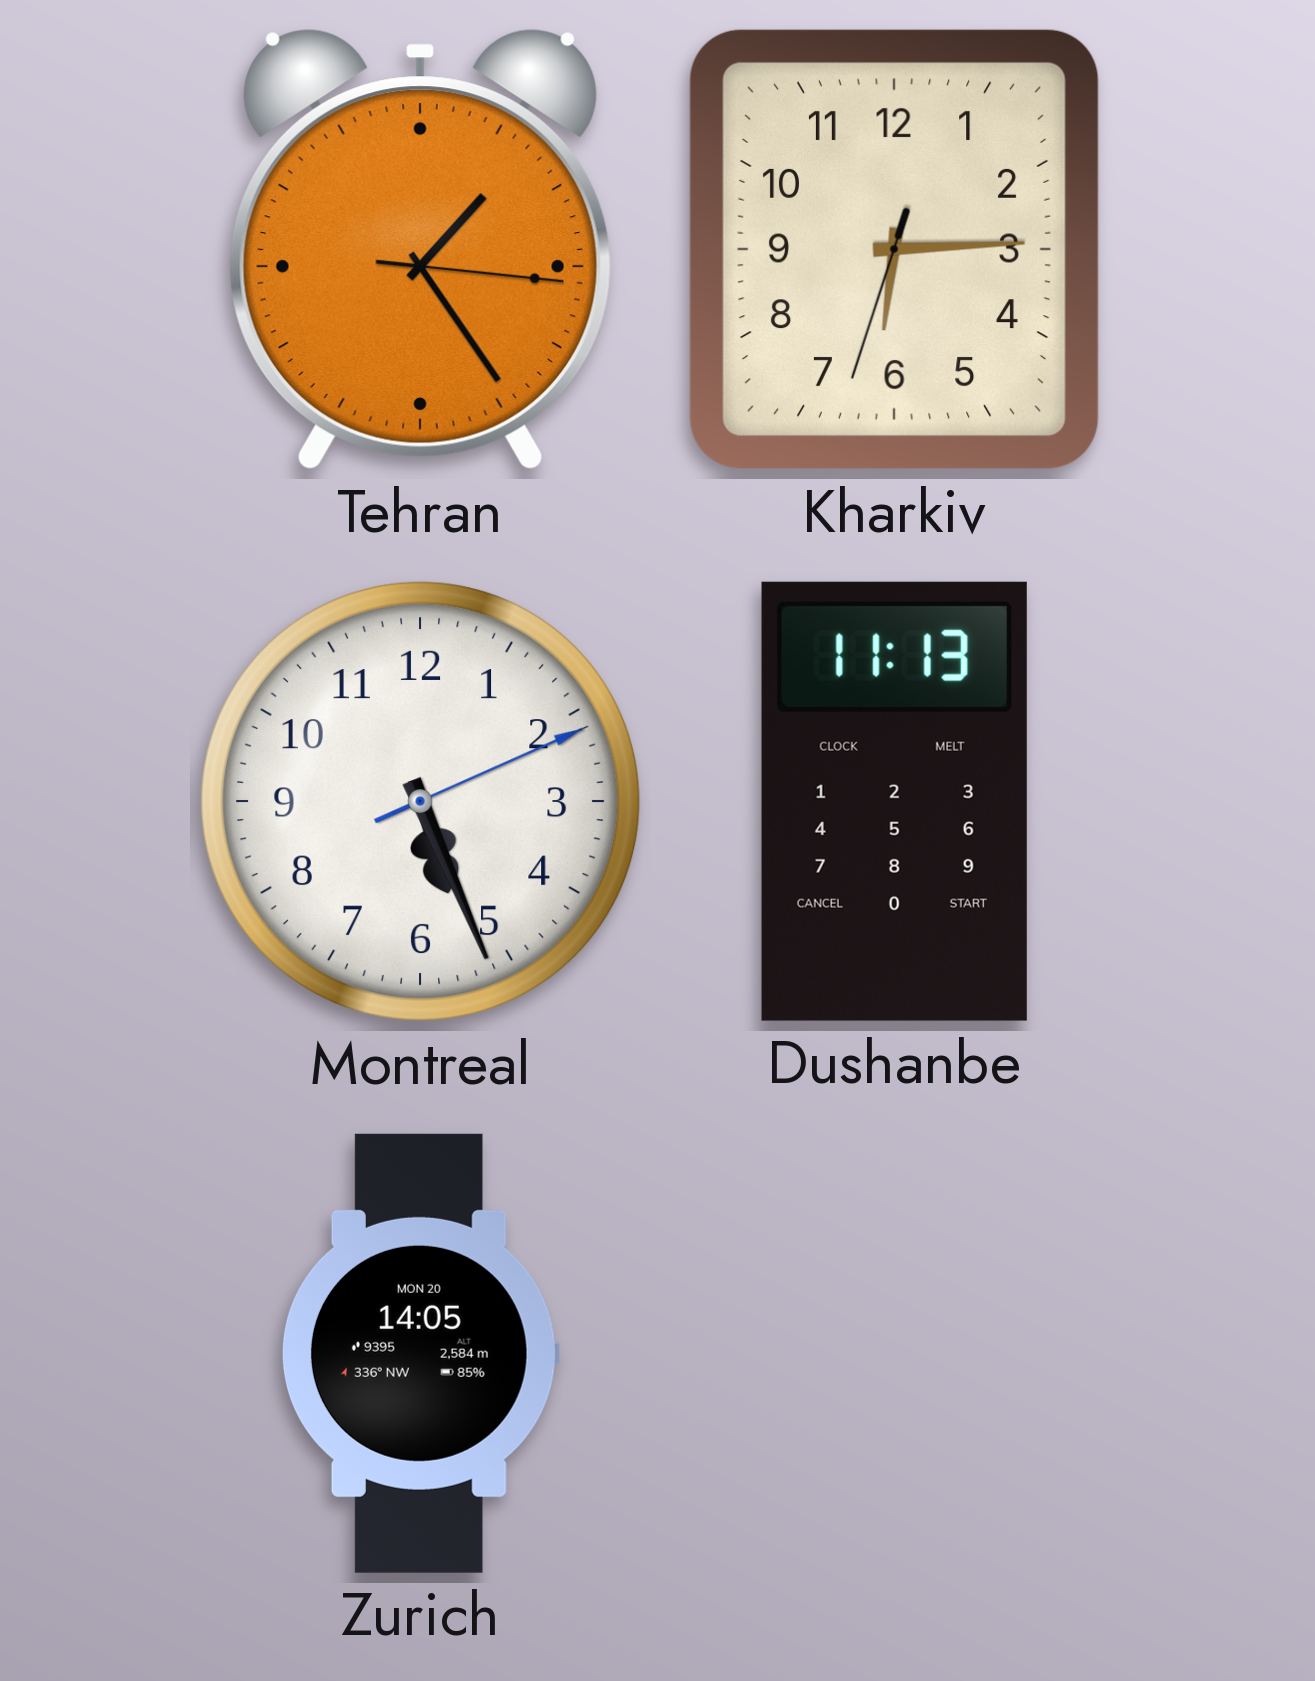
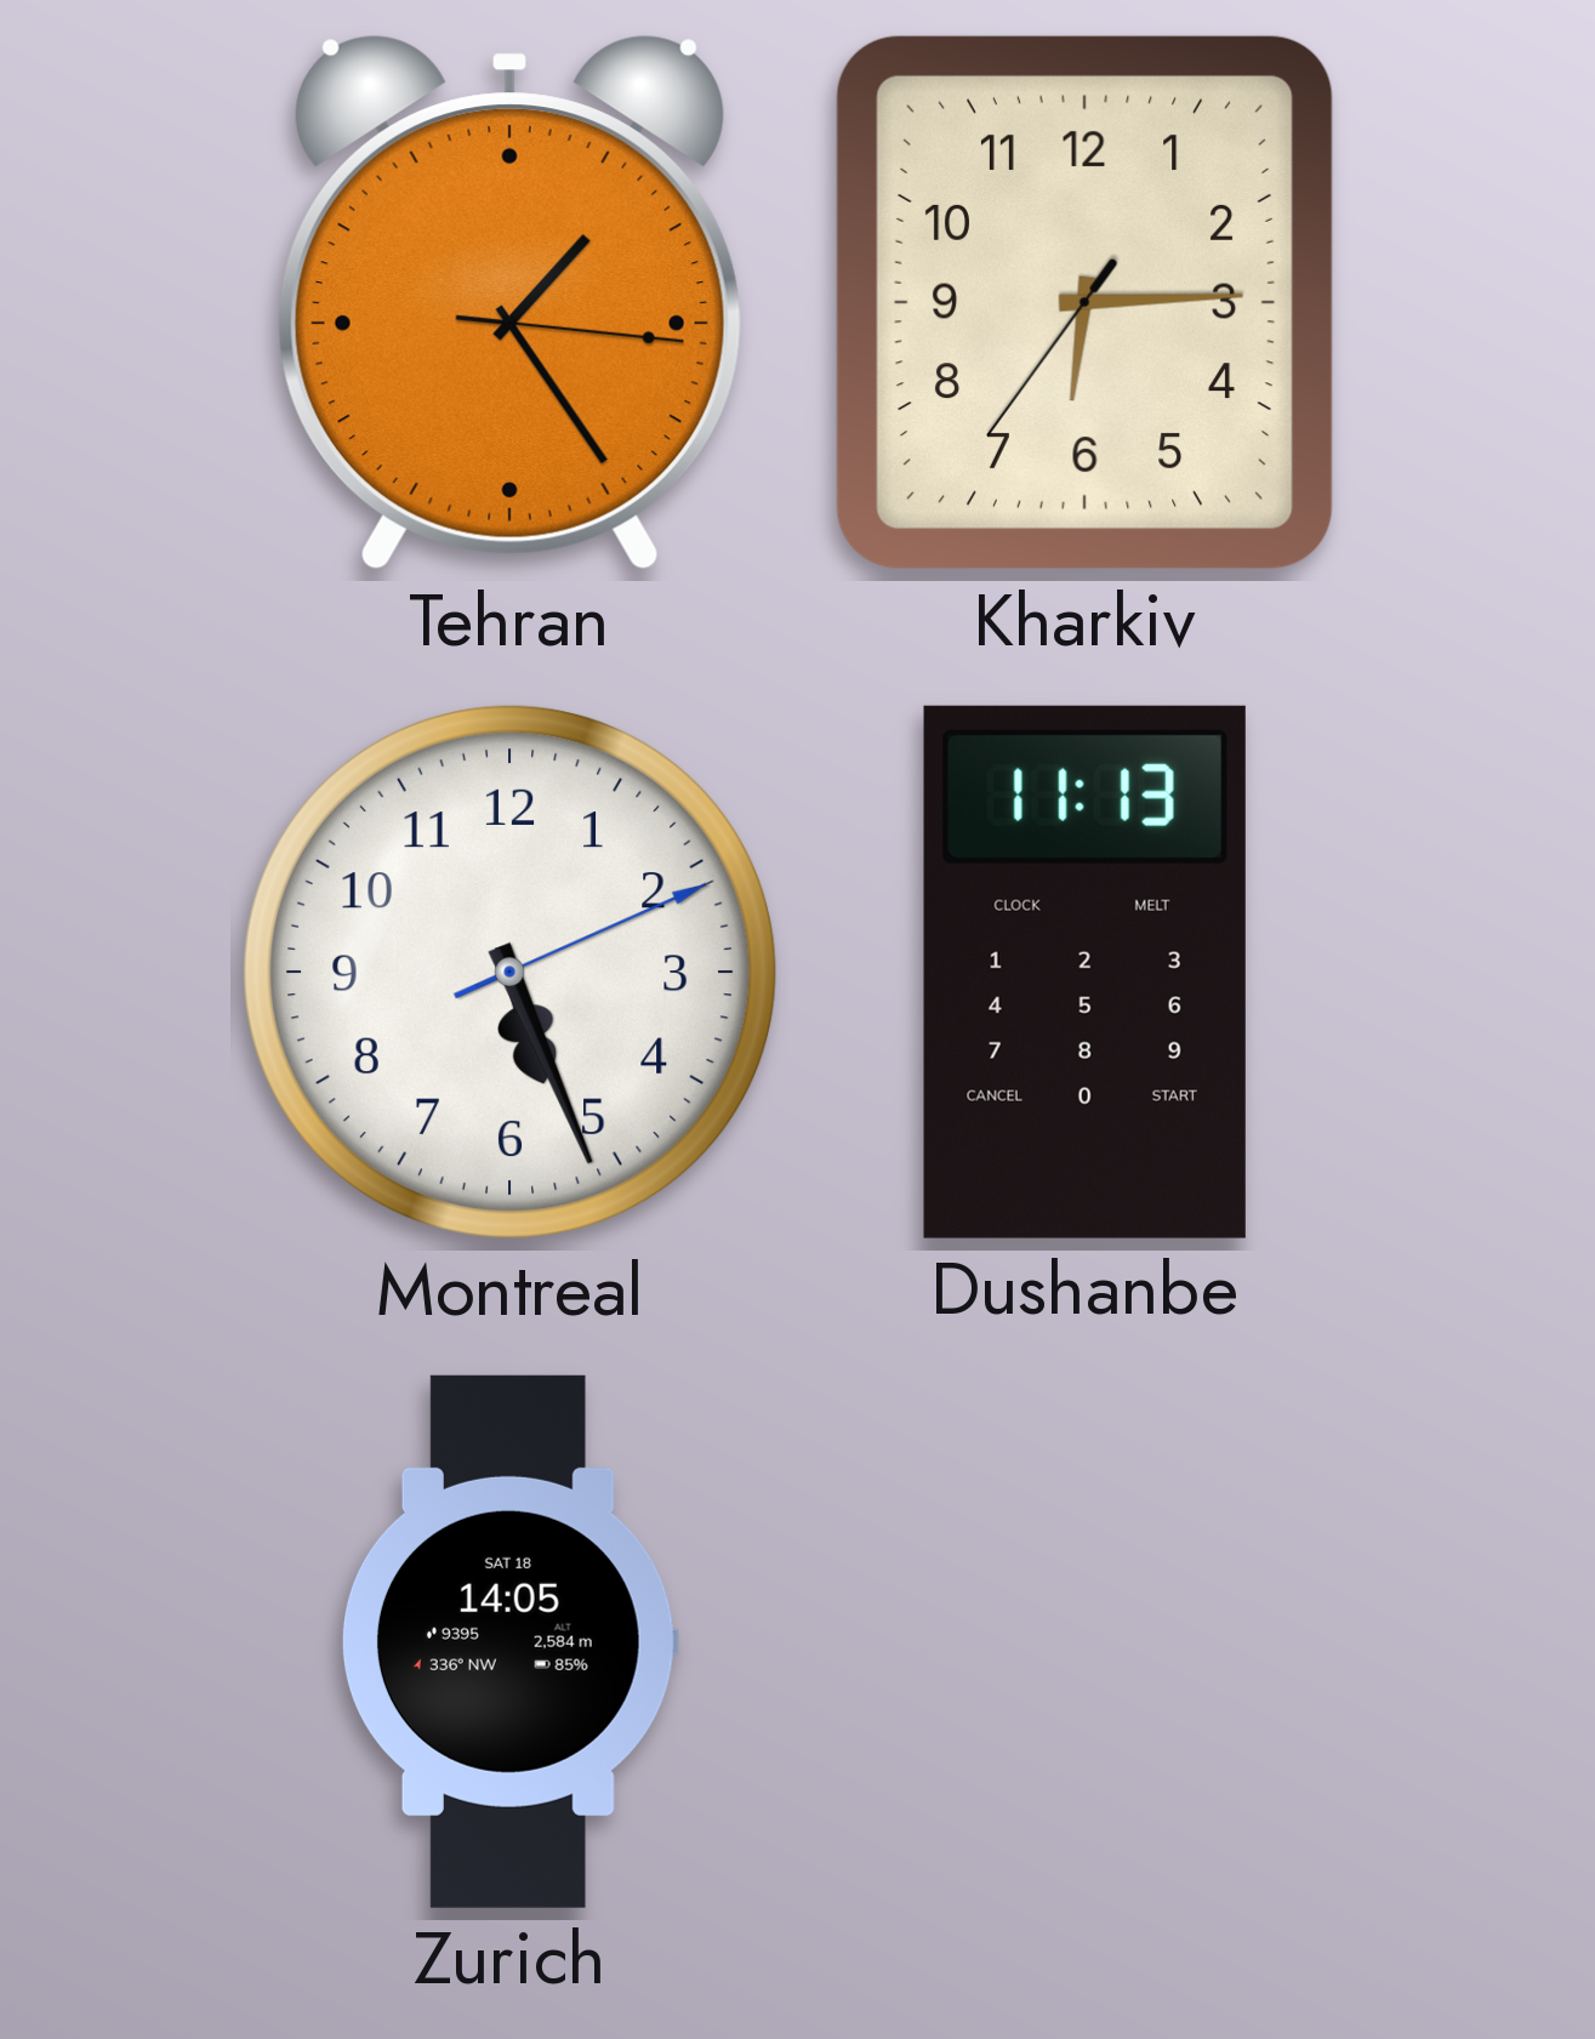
Kharkiv: 6:14:33 -> 6:14:36 (1084, 302)
Zurich date: MON 20 -> SAT 18 (509, 1641)
